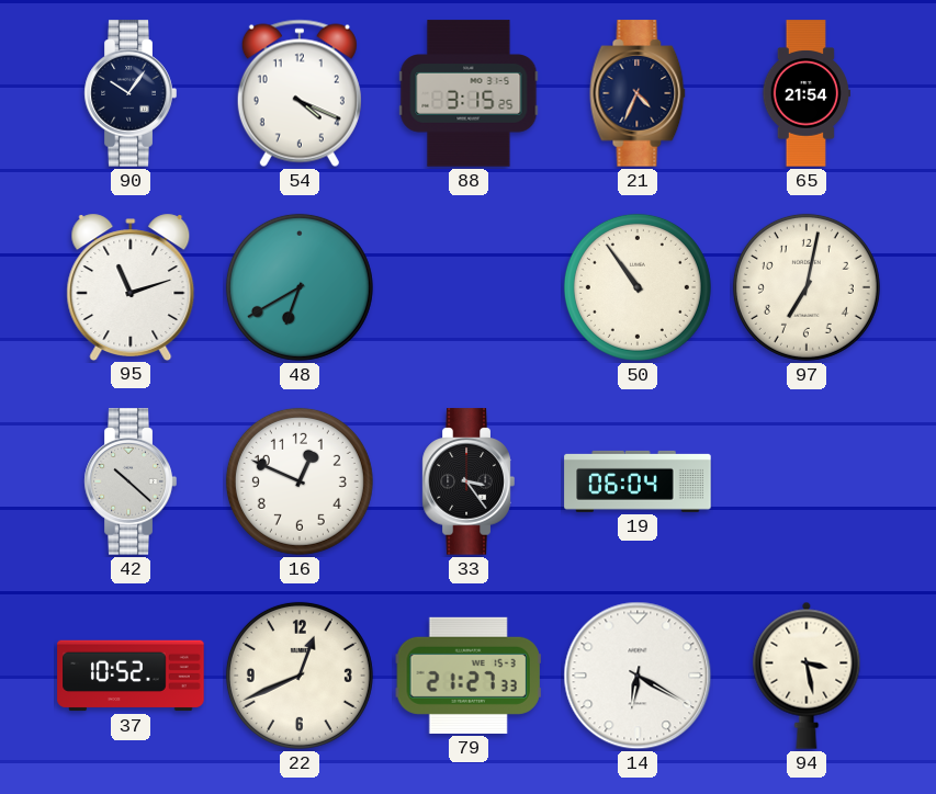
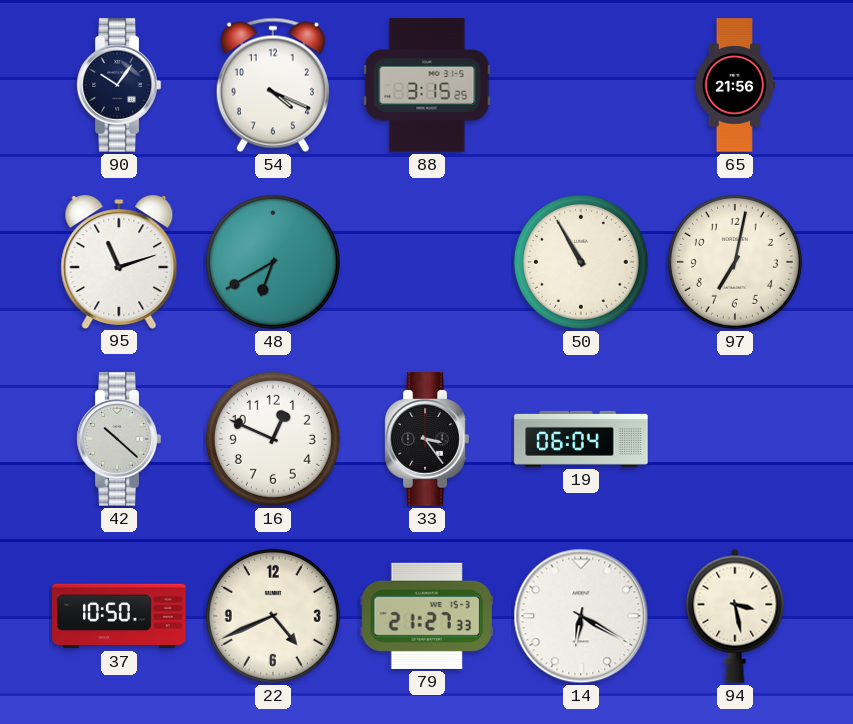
21: 4:34 -> none (638, 93)
65: 21:54 -> 21:56 (734, 85)
50: 10:54 -> 10:55 (581, 262)
37: 10:52 -> 10:50 (119, 616)
22: 12:41 -> 4:41 (273, 616)
